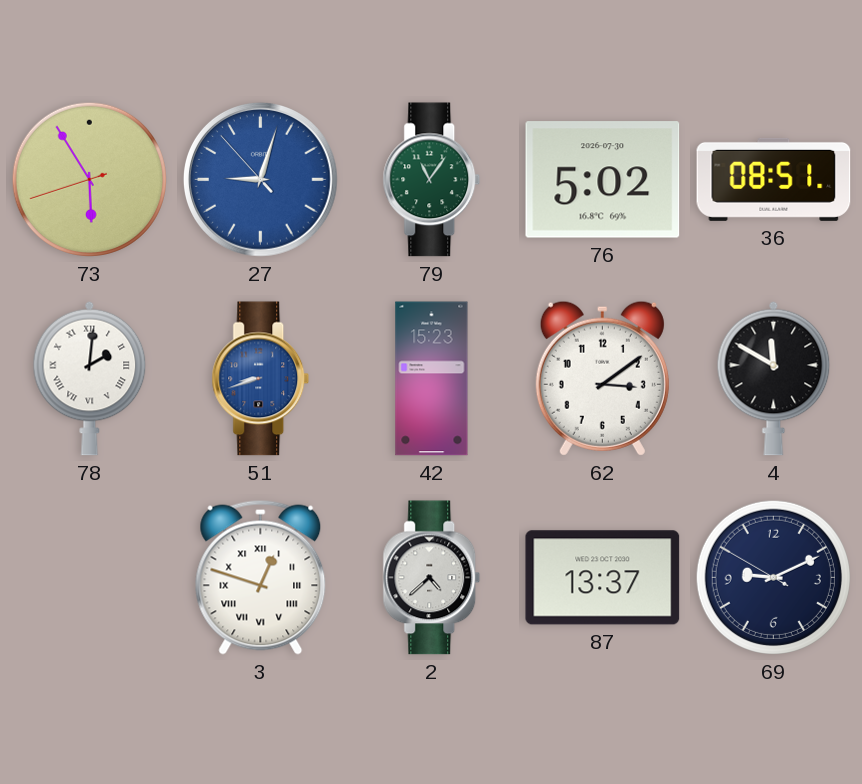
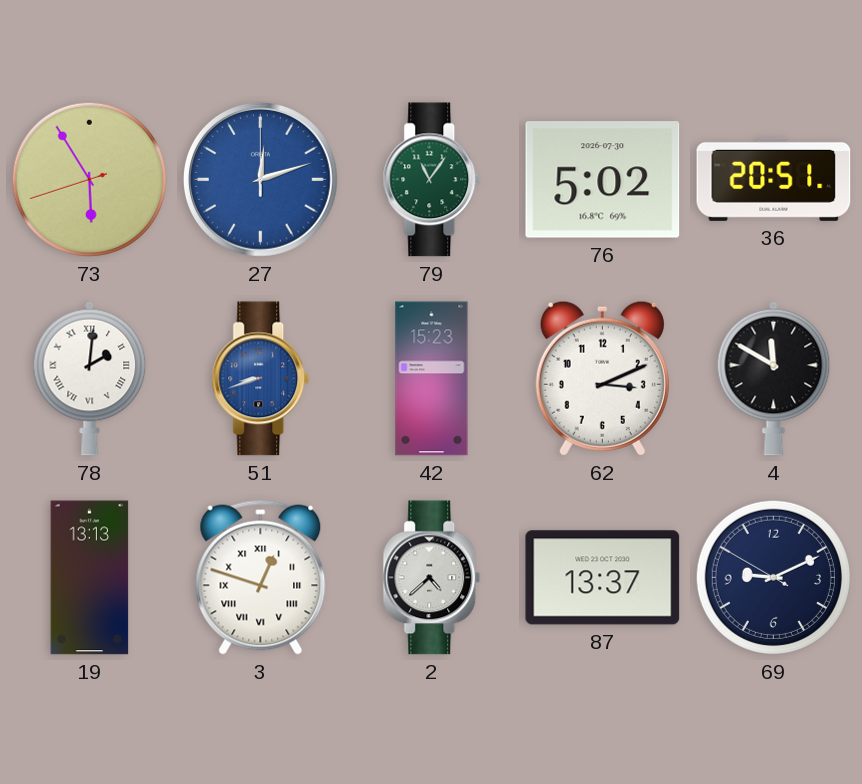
27: 9:02 -> 12:12 (260, 179)
36: 08:51 -> 20:51 (774, 179)
62: 3:09 -> 3:11 (602, 378)
19: none -> 13:13 (90, 578)
